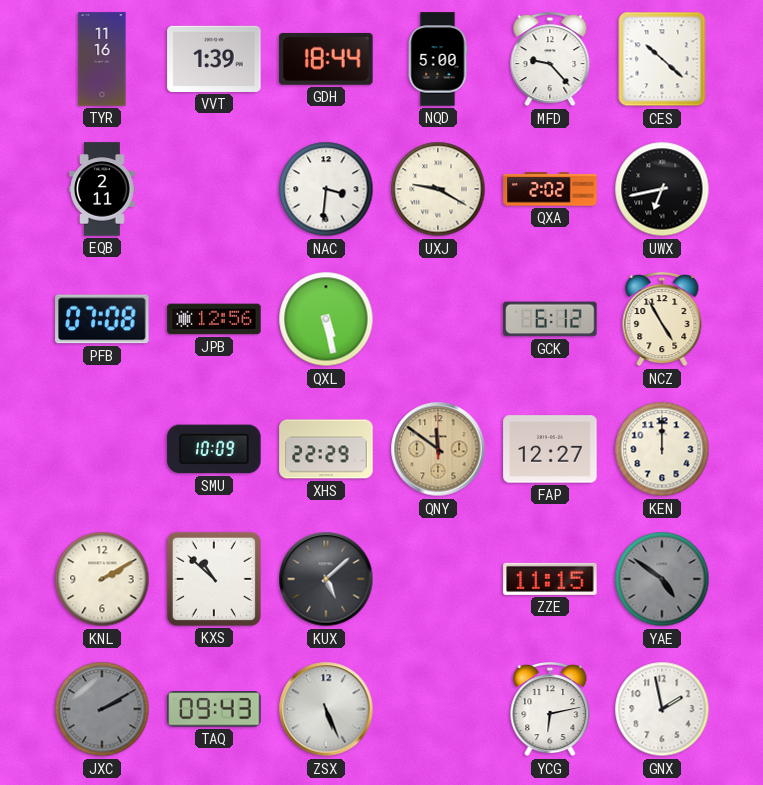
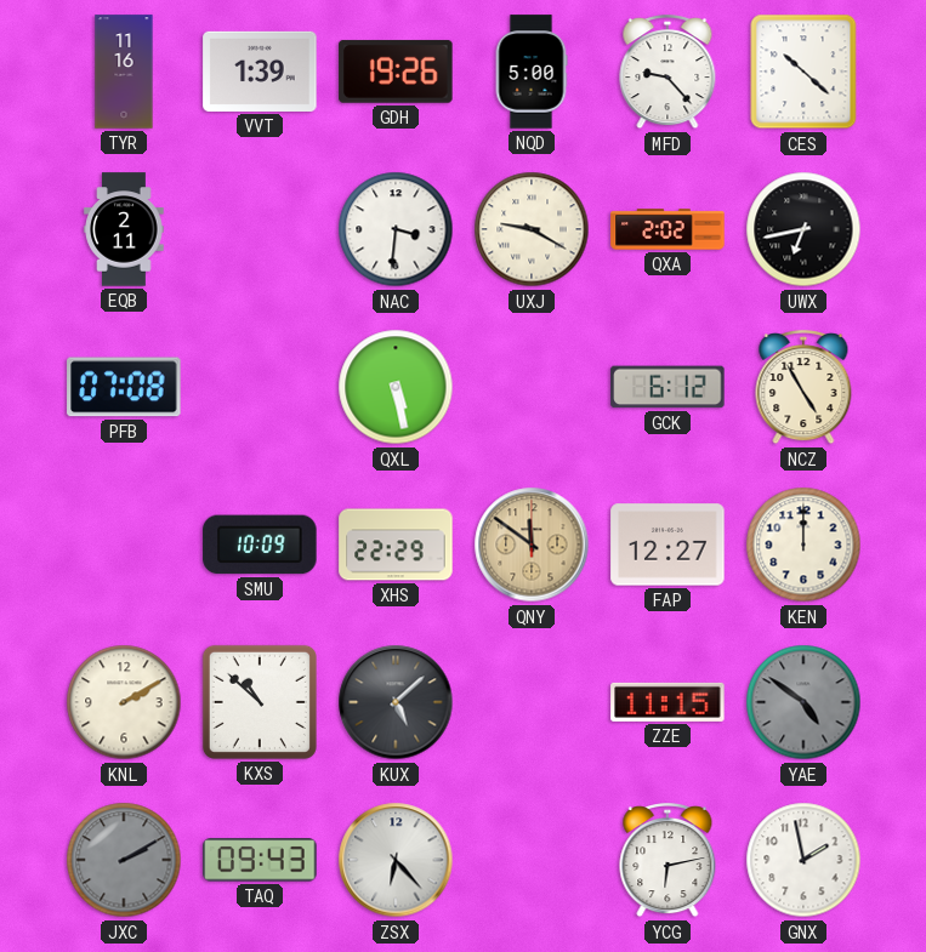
GDH: 18:44 -> 19:26 (396, 72)
JPB: 12:56 -> none (214, 319)
ZSX: 5:26 -> 6:23 (396, 860)
